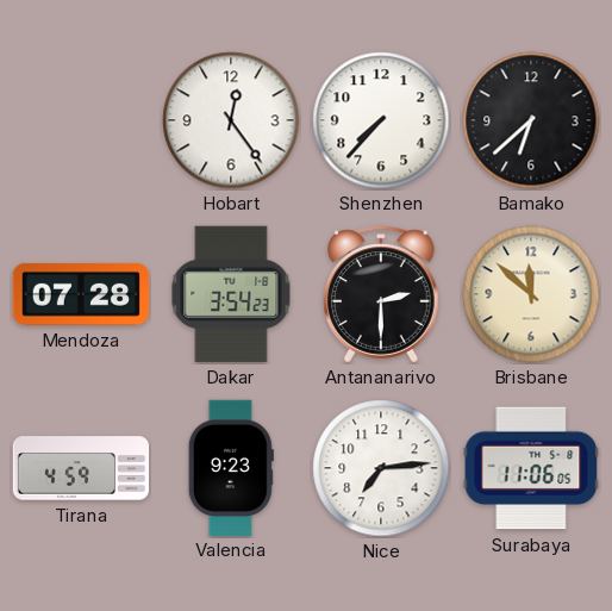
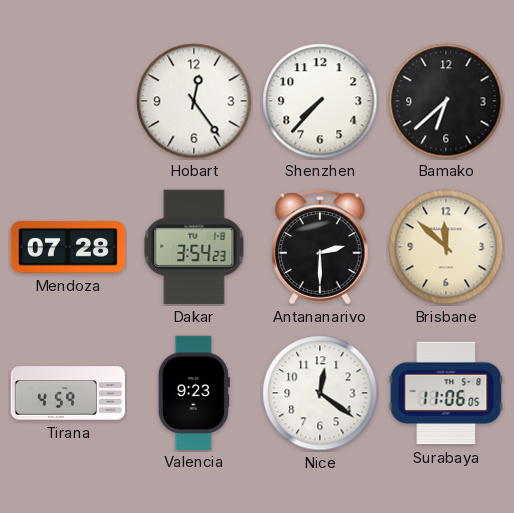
Nice: 7:14 -> 12:21 (320, 393)
